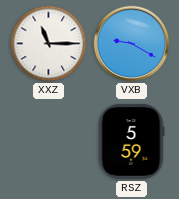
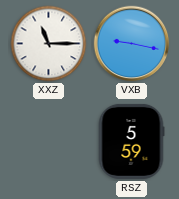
VXB: 9:20 -> 9:17 (132, 44)
